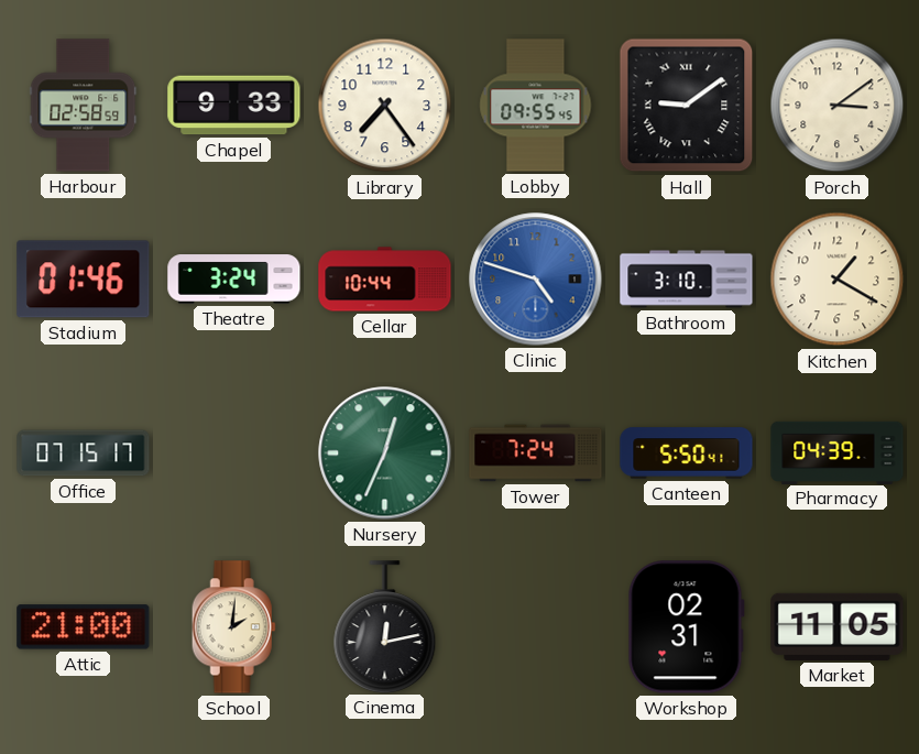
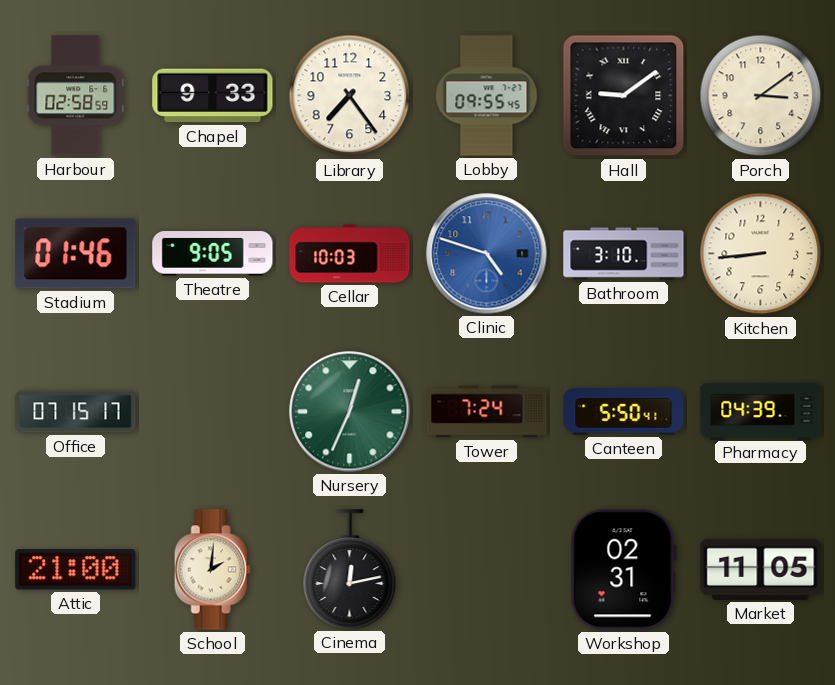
Theatre: 3:24 -> 9:05 (213, 254)
Cellar: 10:44 -> 10:03 (350, 254)
Kitchen: 1:20 -> 8:44 (761, 254)
